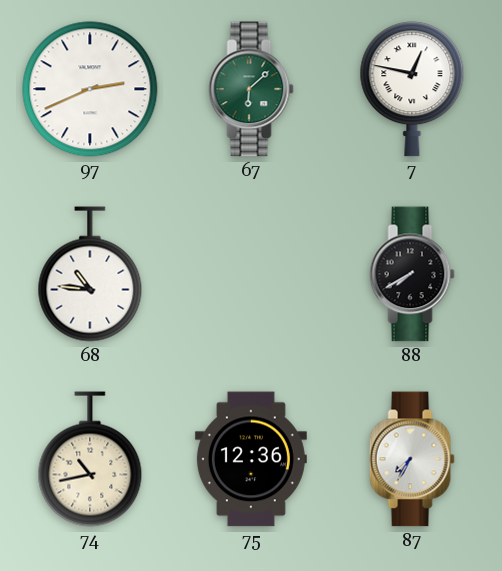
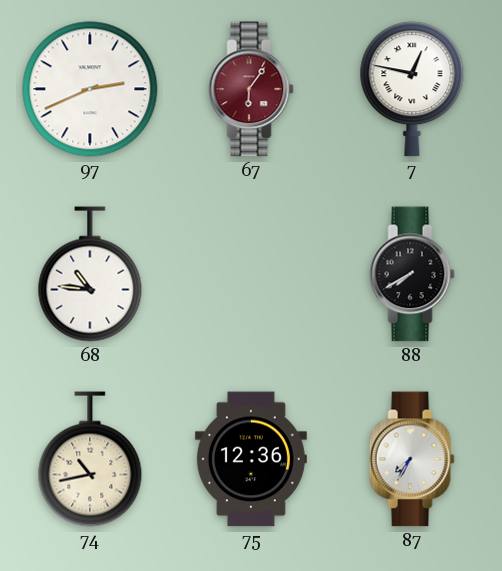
67: 6:08 -> 6:06 (251, 89)
67 dial: green -> burgundy (251, 89)
